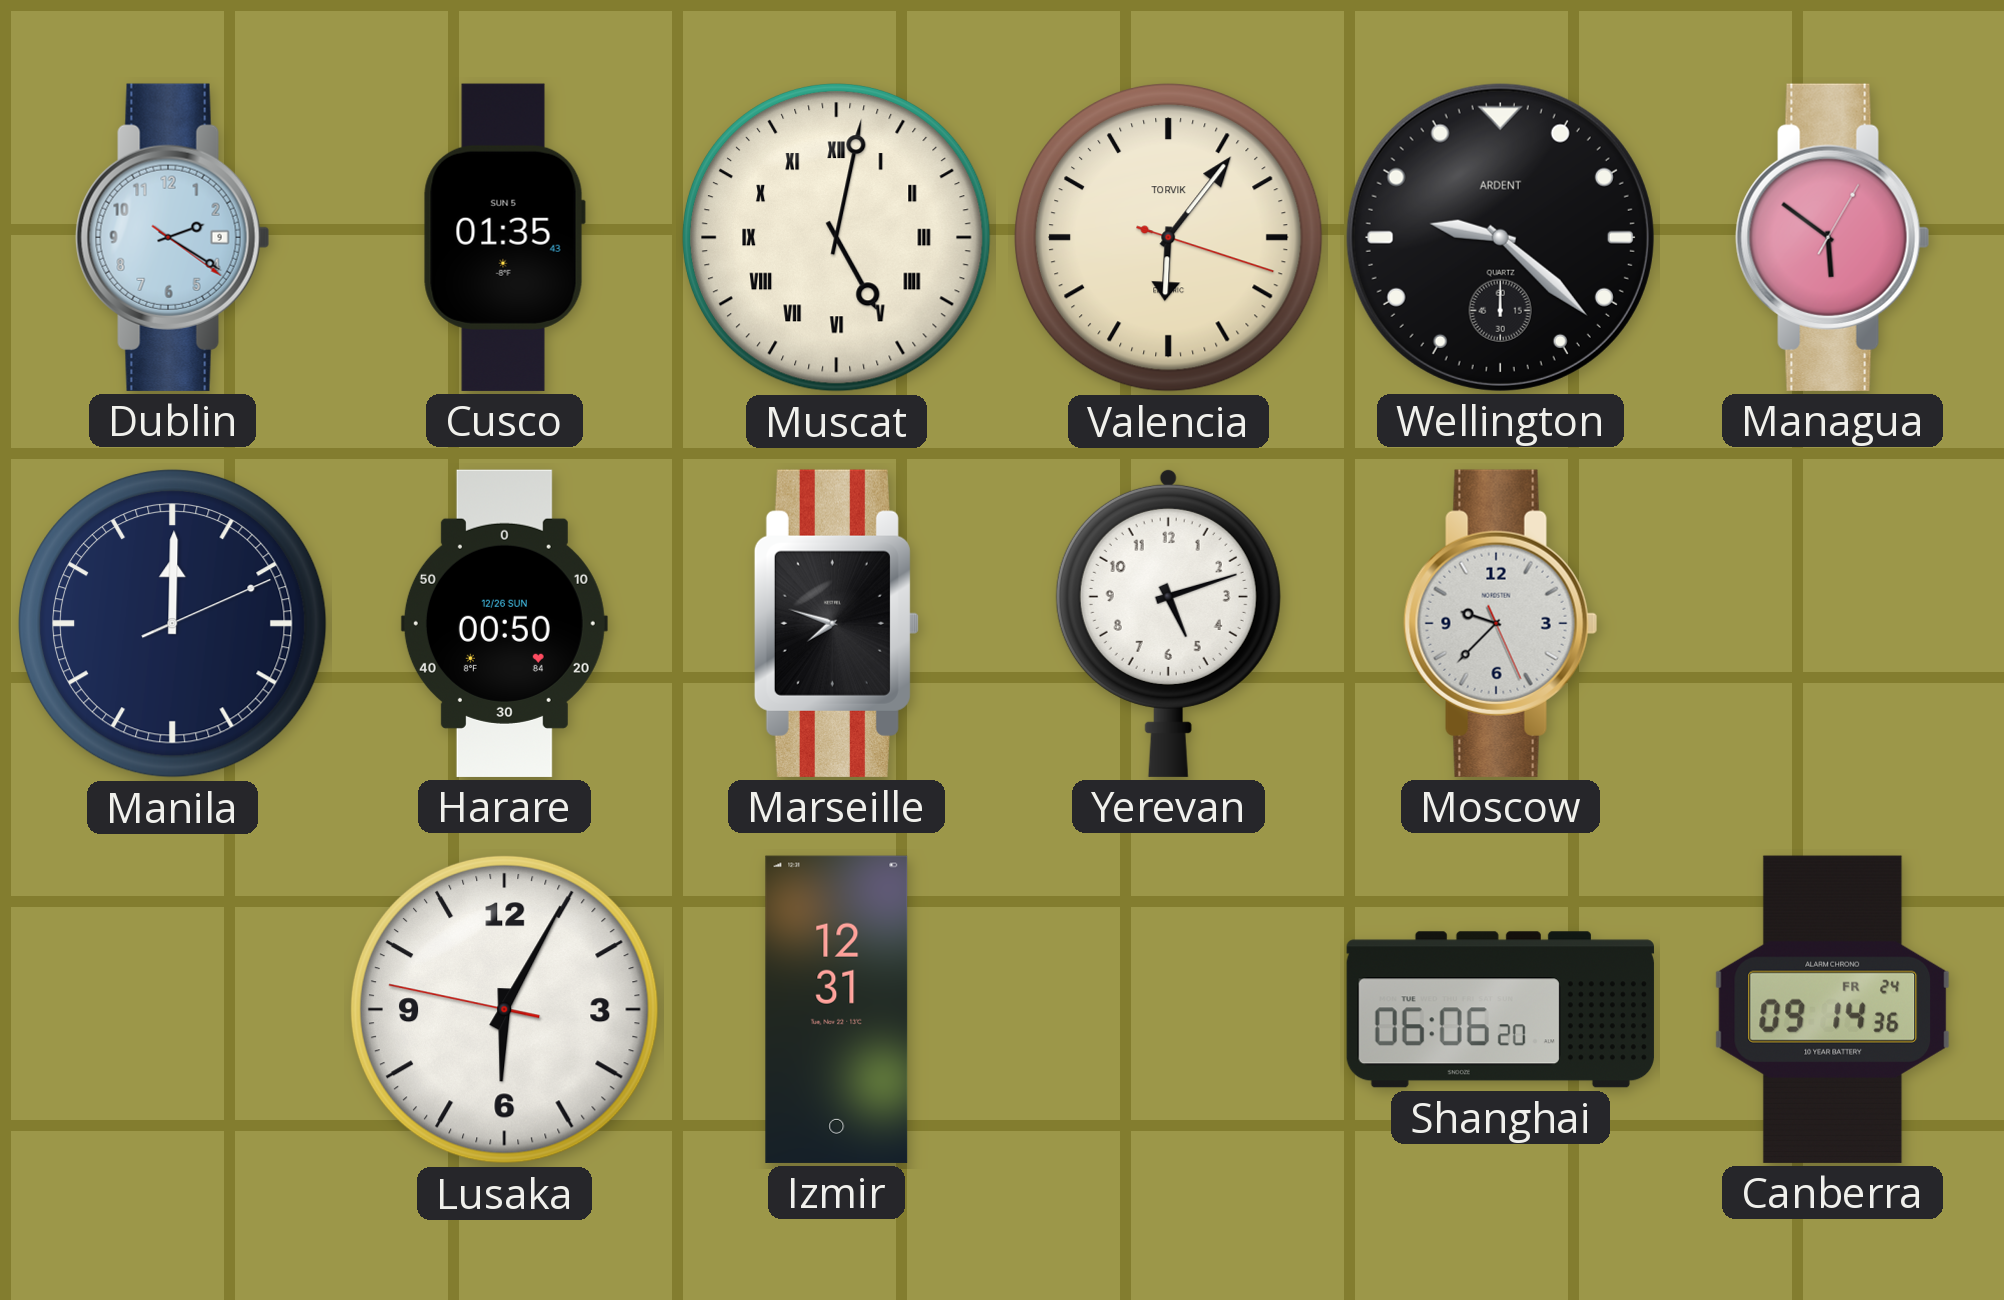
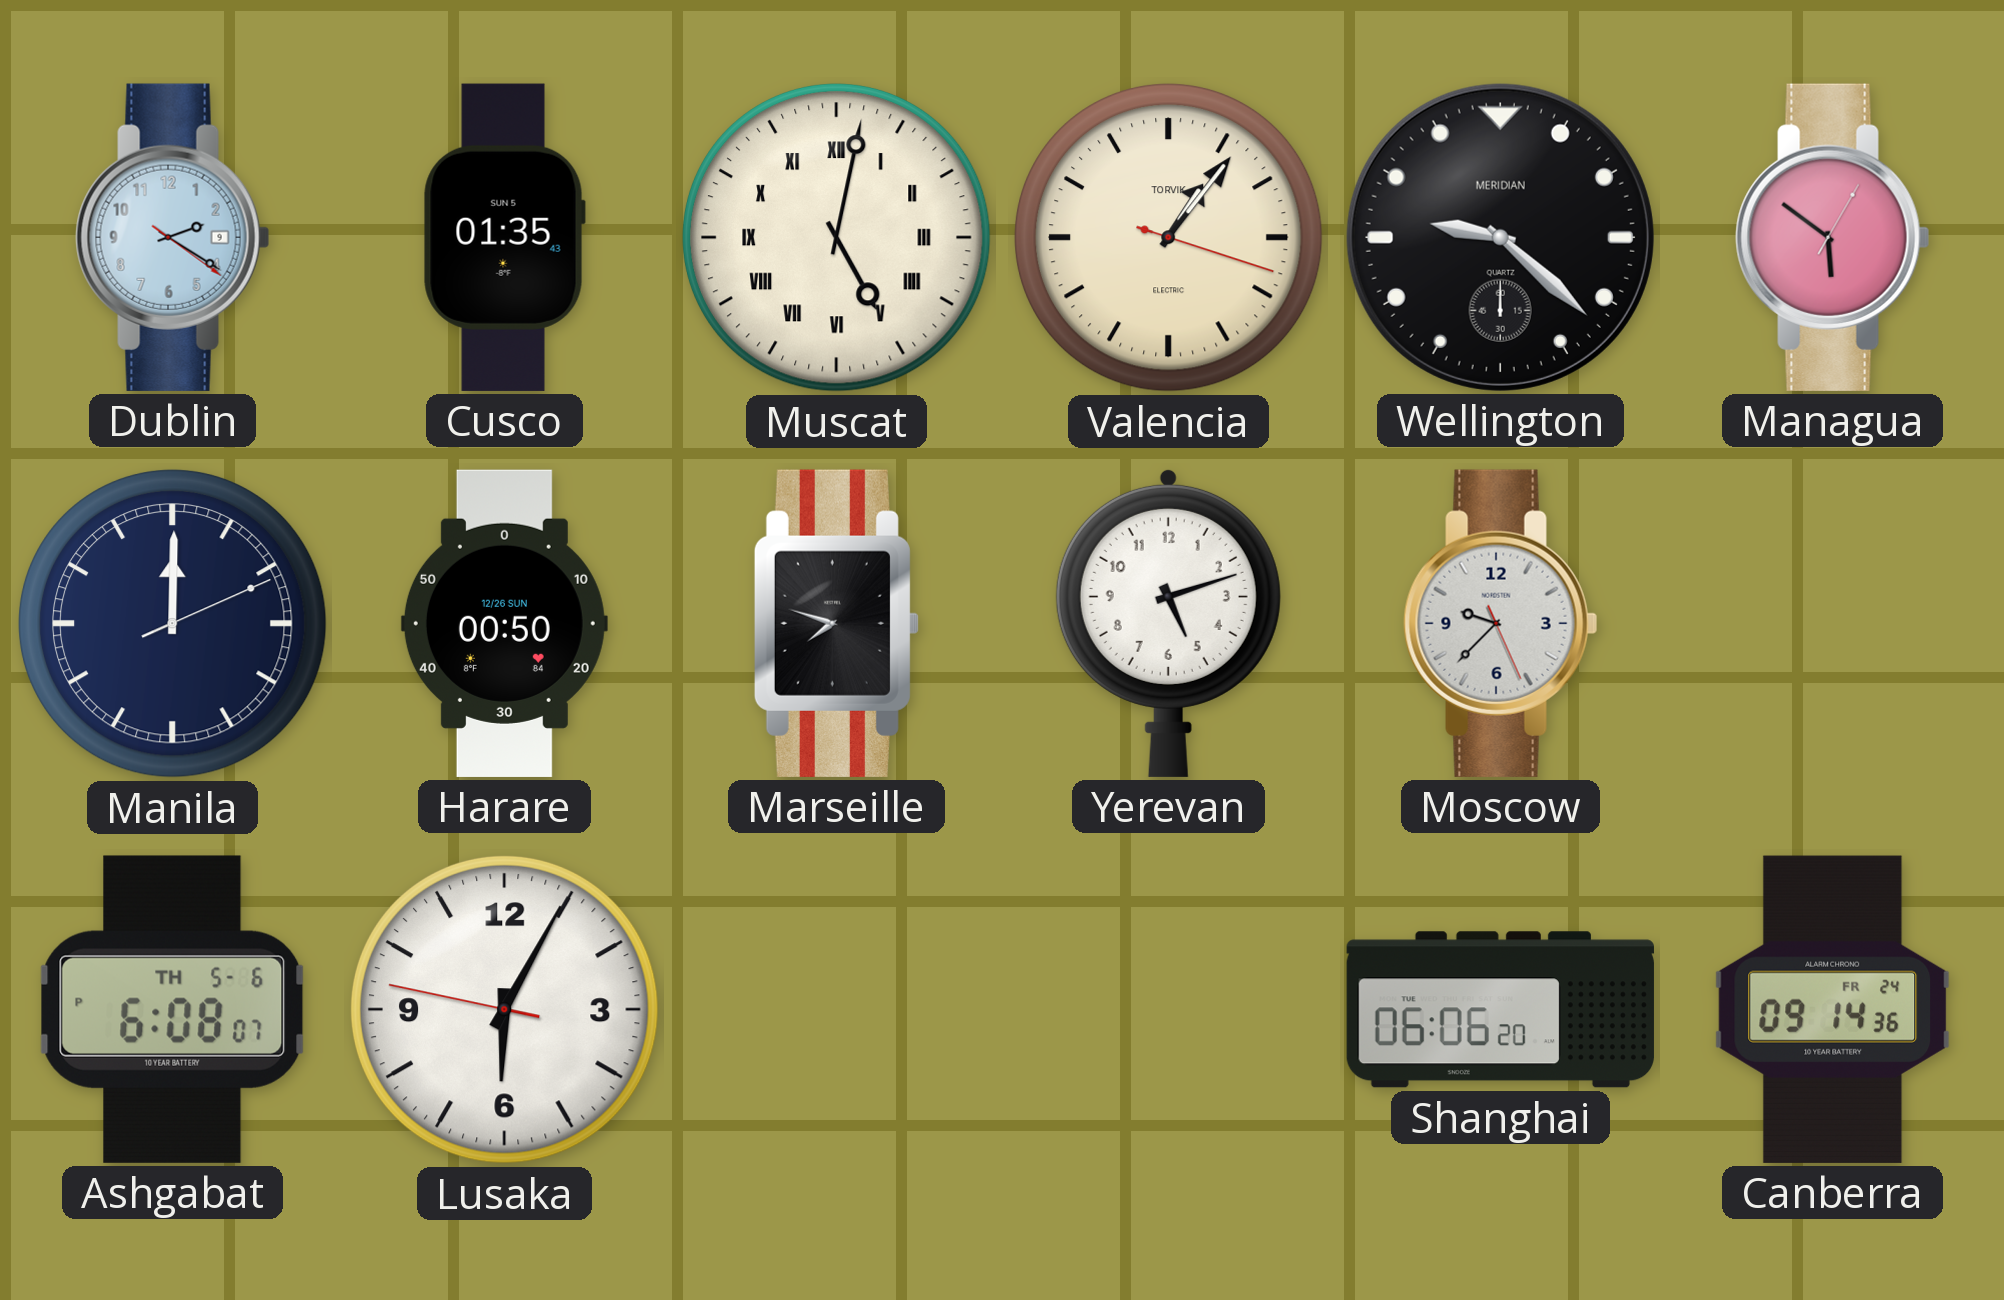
Valencia: 6:06 -> 1:06 (1168, 237)
Wellington brand: ARDENT -> MERIDIAN (1500, 237)
Ashgabat: none -> 6:08 (172, 1009)
Izmir: 12:31 -> none (837, 1009)
